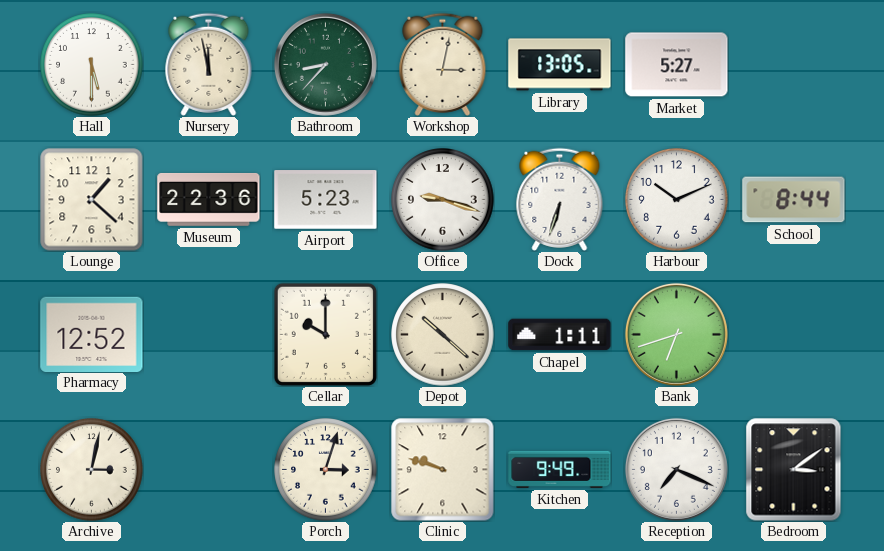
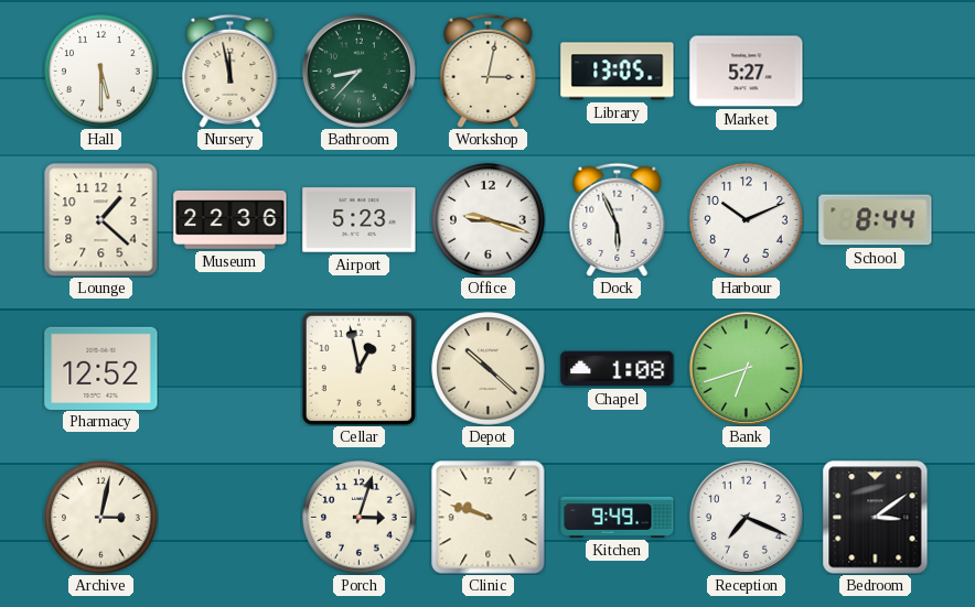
Dock: 6:33 -> 5:56 (618, 219)
Cellar: 10:00 -> 12:58 (358, 368)
Chapel: 1:11 -> 1:08 (618, 369)
